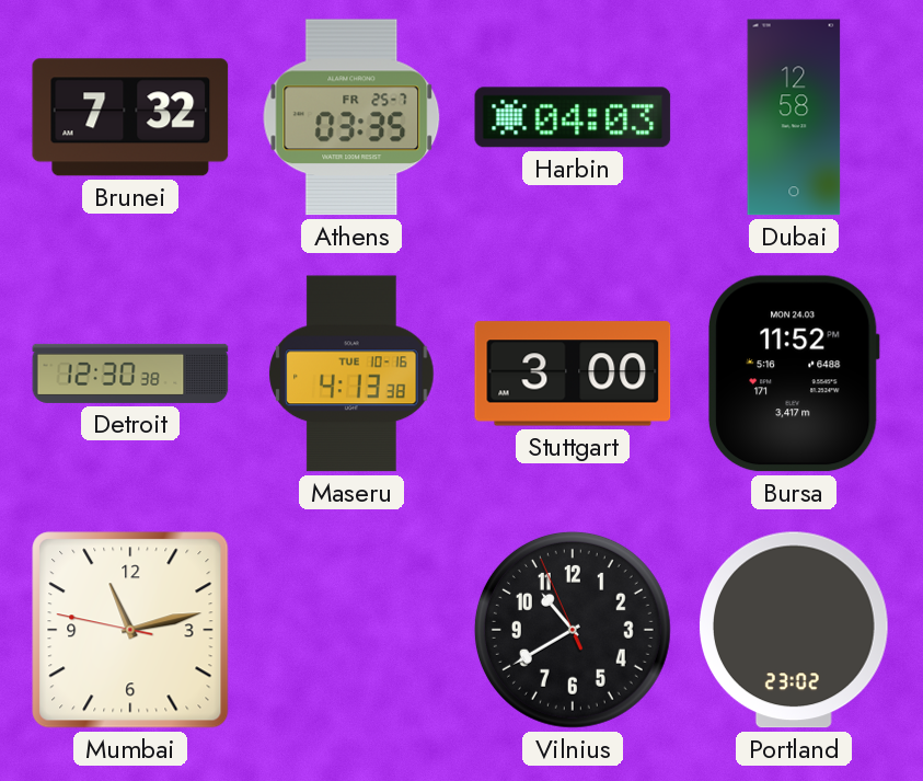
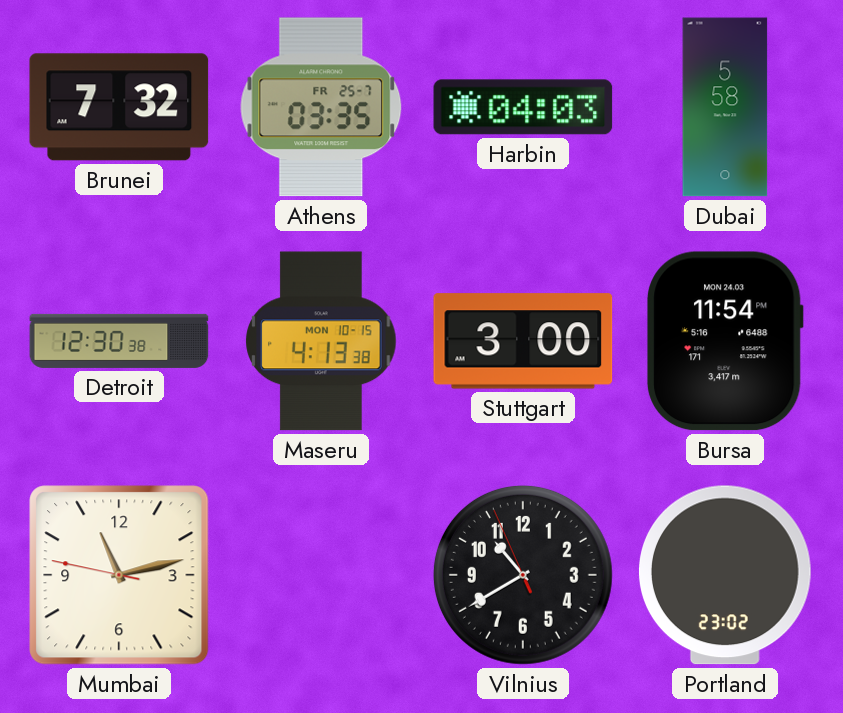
Dubai: 12:58 -> 5:58 (725, 107)
Maseru date: TUE 10-16 -> MON 10-15 (321, 341)
Bursa: 11:52 -> 11:54 (725, 341)
